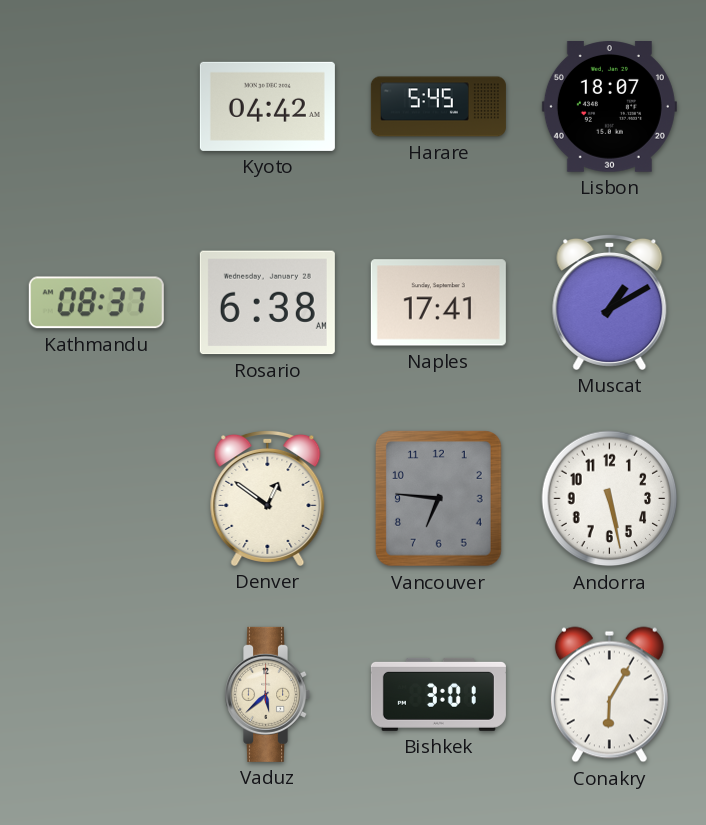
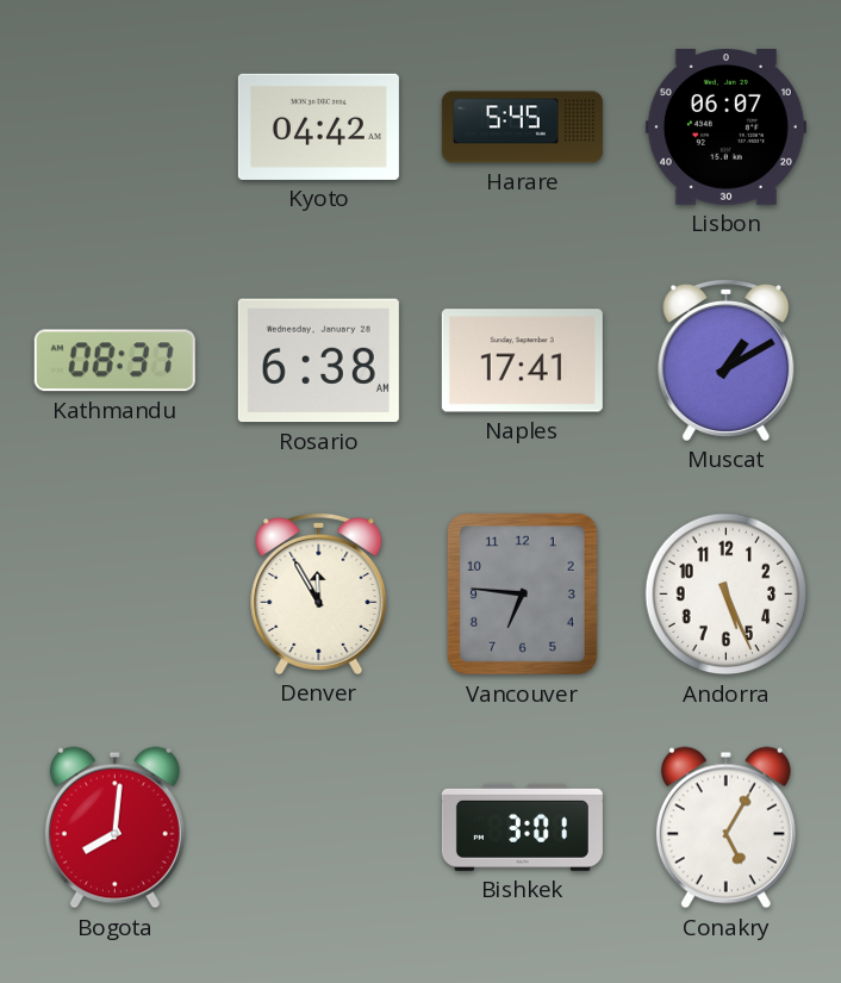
Lisbon: 18:07 -> 06:07 (725, 127)
Denver: 12:51 -> 11:55 (319, 593)
Andorra: 5:28 -> 5:26 (727, 595)
Bogota: none -> 8:01 (114, 828)
Vaduz: 5:38 -> none (268, 694)
Conakry: 6:05 -> 5:05 (725, 828)
